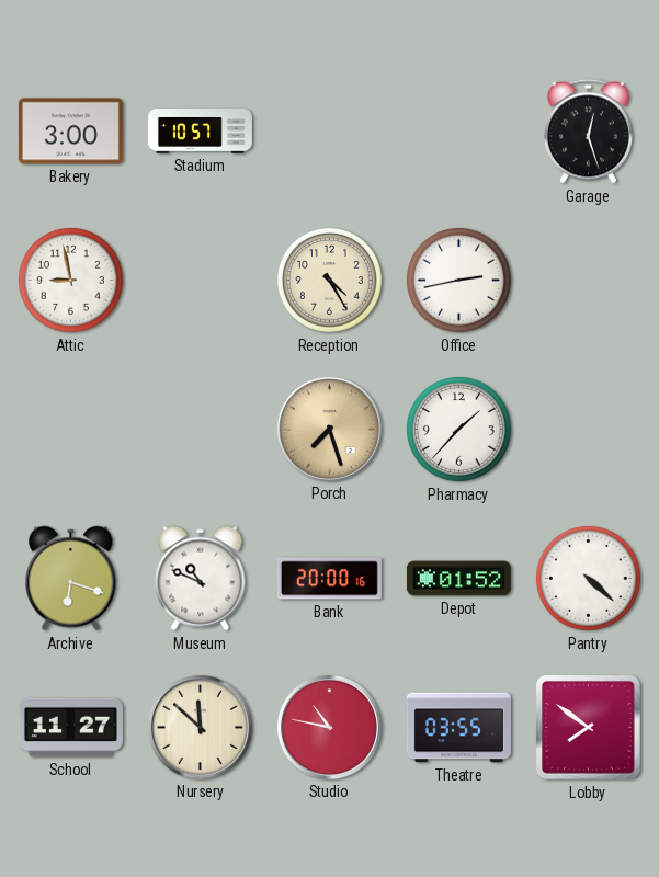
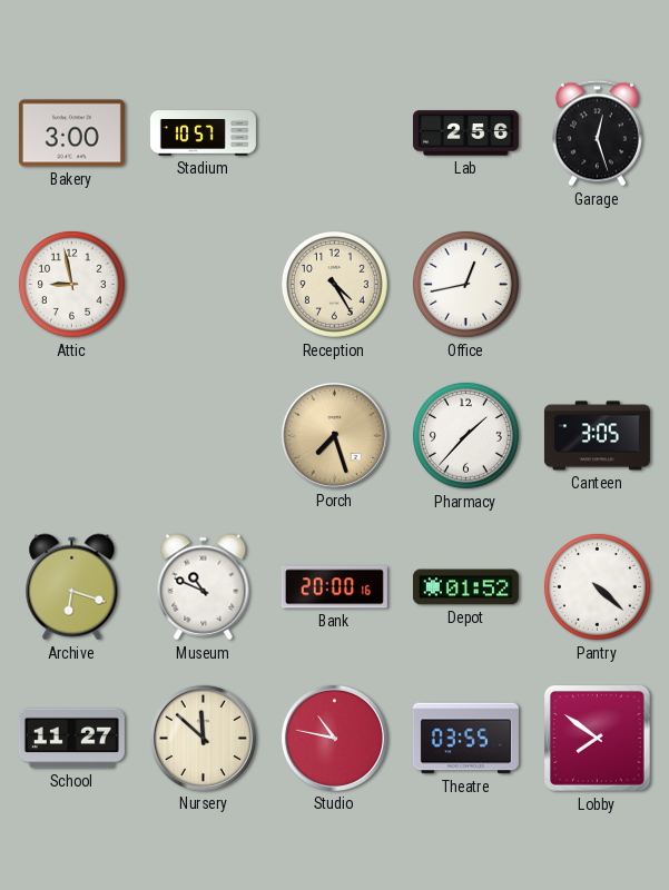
Lab: none -> 2:56 (465, 133)
Office: 2:43 -> 12:43 (465, 284)
Canteen: none -> 3:05 (597, 436)
